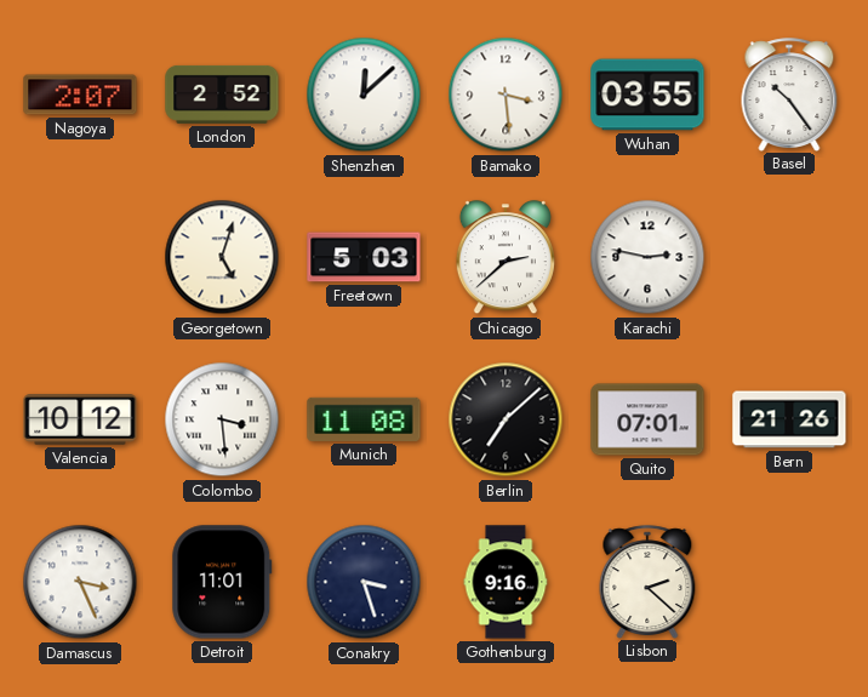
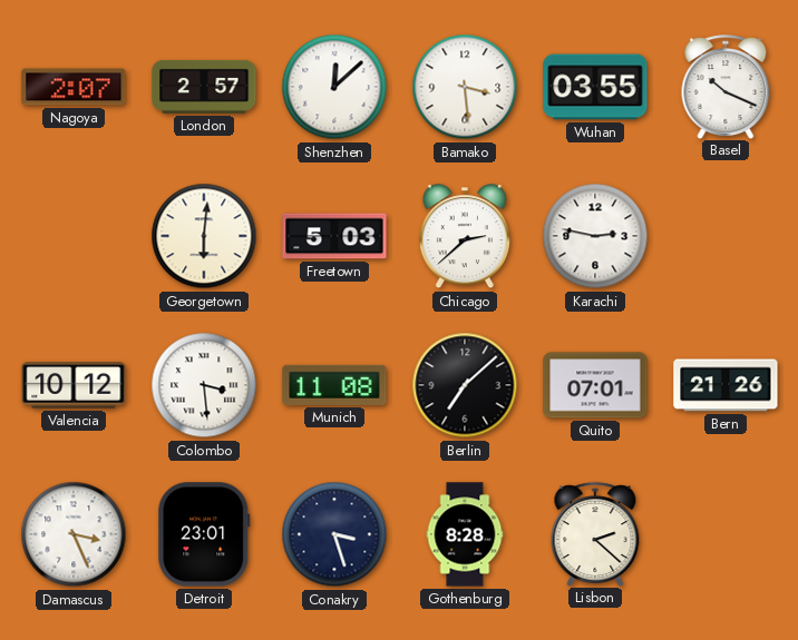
London: 2:52 -> 2:57 (204, 87)
Basel: 10:24 -> 10:19 (726, 87)
Georgetown: 5:03 -> 6:01 (204, 236)
Detroit: 11:01 -> 23:01 (204, 534)
Gothenburg: 9:16 -> 8:28 (465, 534)
